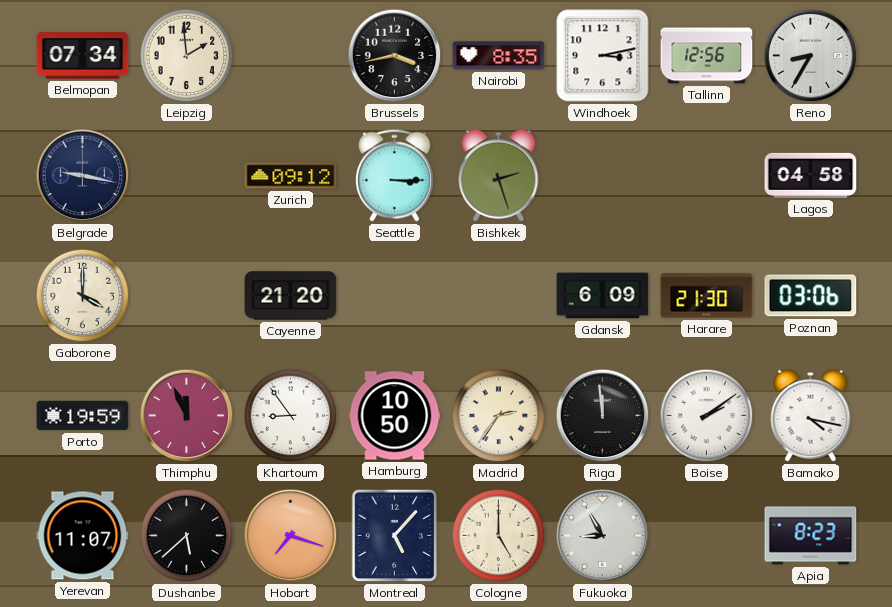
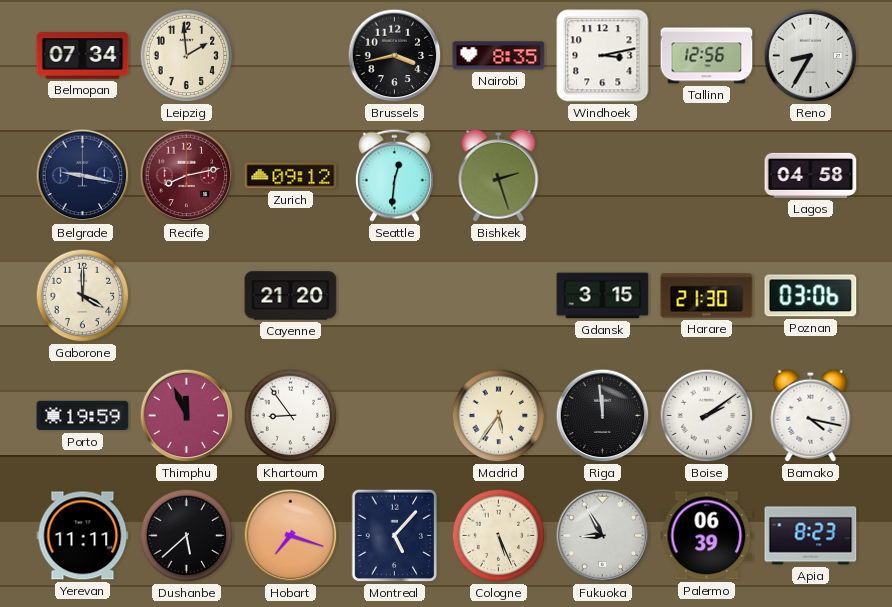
Recife: none -> 8:13 (187, 176)
Seattle: 3:15 -> 12:31 (394, 175)
Gdansk: 6:09 -> 3:15 (603, 296)
Hamburg: 10:50 -> none (395, 416)
Madrid: 2:36 -> 5:36 (499, 416)
Yerevan: 11:07 -> 11:11 (83, 536)
Cologne: 5:00 -> 5:26 (499, 536)
Palermo: none -> 06:39 (707, 536)
